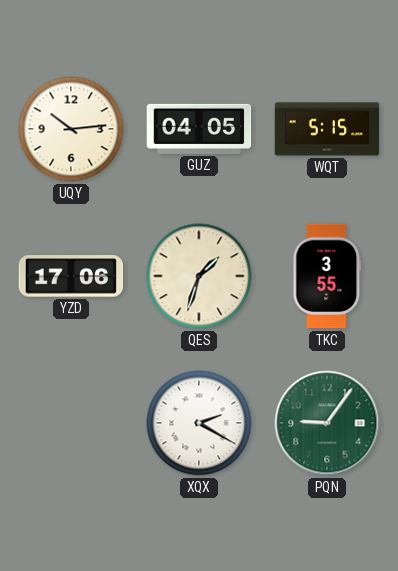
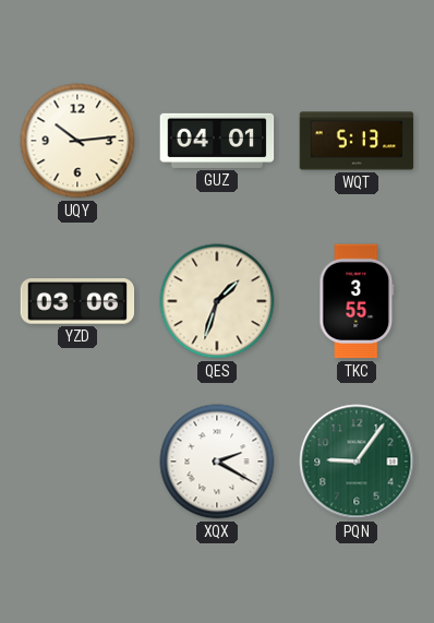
GUZ: 04:05 -> 04:01 (217, 141)
WQT: 5:15 -> 5:13 (357, 141)
YZD: 17:06 -> 03:06 (77, 301)
